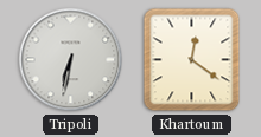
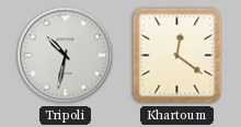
Tripoli: 6:32 -> 10:32 (66, 56)
